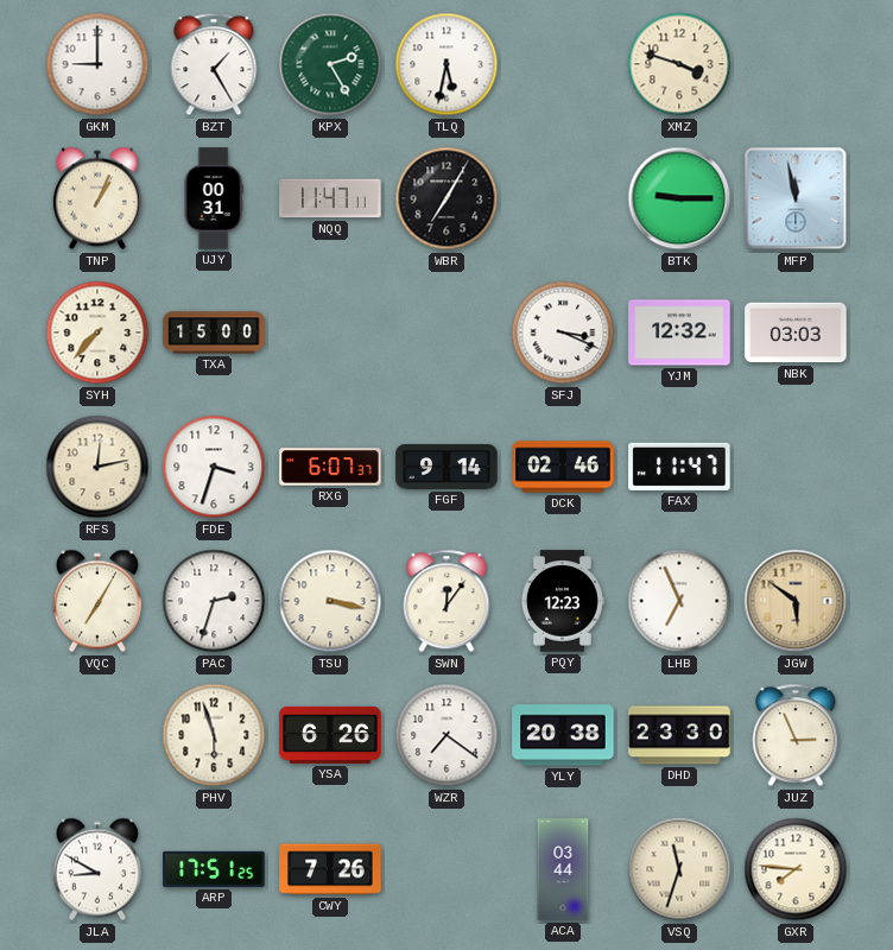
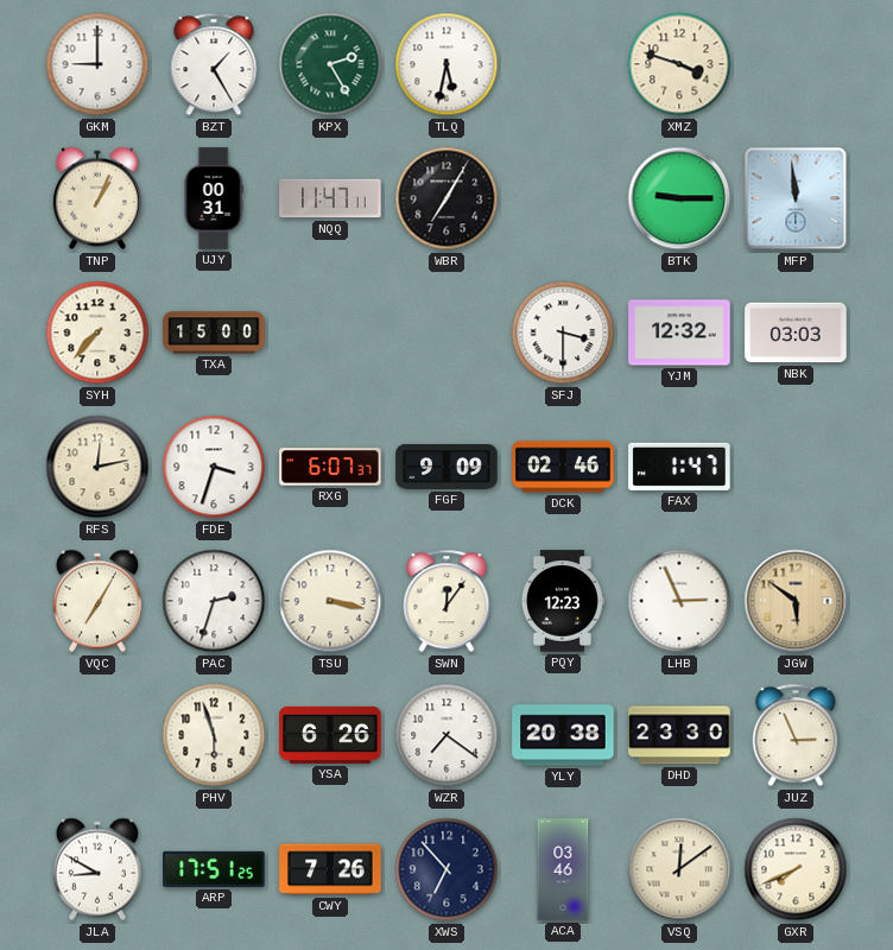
MFP: 11:58 -> 11:59 (796, 198)
SFJ: 3:19 -> 3:30 (563, 332)
FGF: 9:14 -> 9:09 (446, 467)
FAX: 11:47 -> 1:47 (679, 467)
LHB: 6:56 -> 2:56 (679, 601)
XWS: none -> 6:53 (446, 869)
ACA: 03:44 -> 03:46 (563, 869)
VSQ: 11:33 -> 12:09 (679, 869)
GXR: 7:46 -> 7:41 (796, 869)
